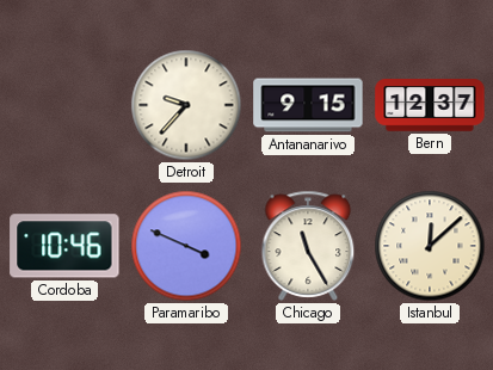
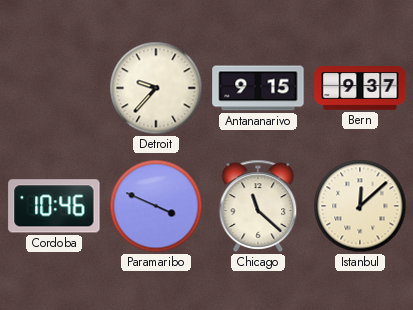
Bern: 12:37 -> 9:37 (360, 88)
Chicago: 11:25 -> 11:22 (258, 206)
